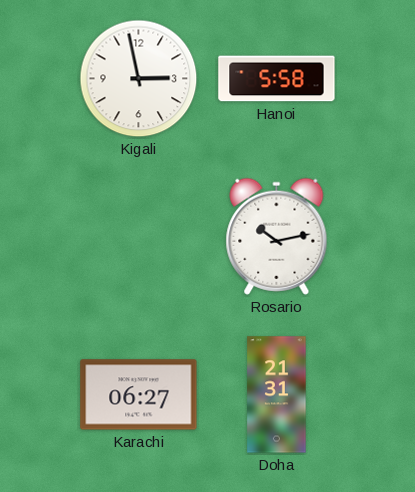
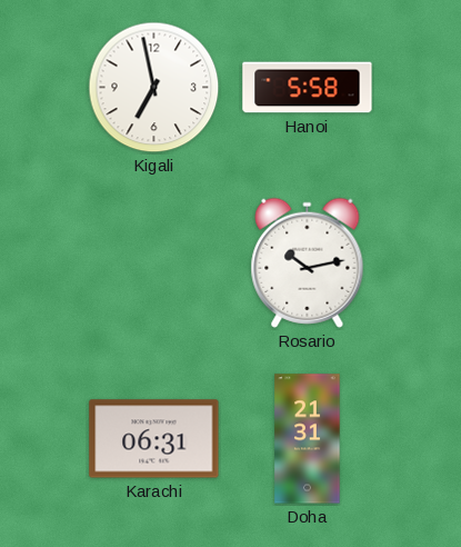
Kigali: 2:58 -> 6:58 (154, 88)
Karachi: 06:27 -> 06:31 (154, 439)
